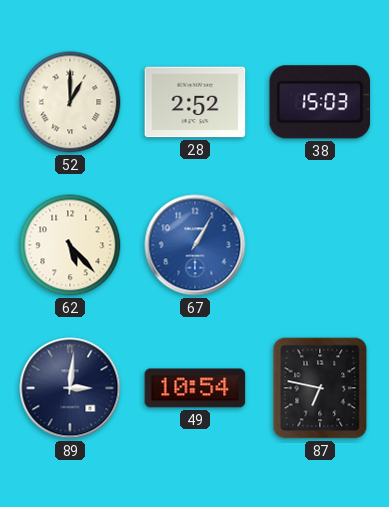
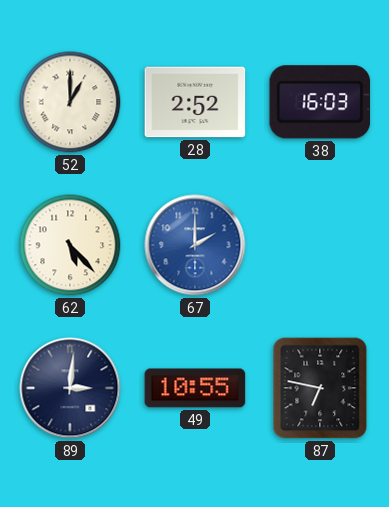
38: 15:03 -> 16:03 (320, 102)
67: 1:05 -> 2:00 (195, 245)
49: 10:54 -> 10:55 (195, 388)
